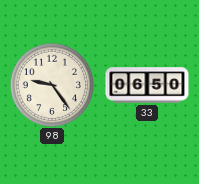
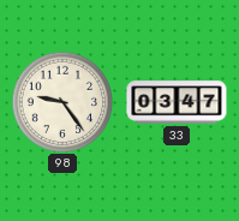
33: 06:50 -> 03:47 (177, 102)
